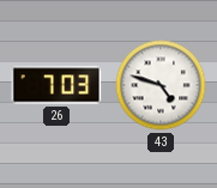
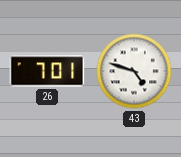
26: 7:03 -> 7:01 (47, 71)
